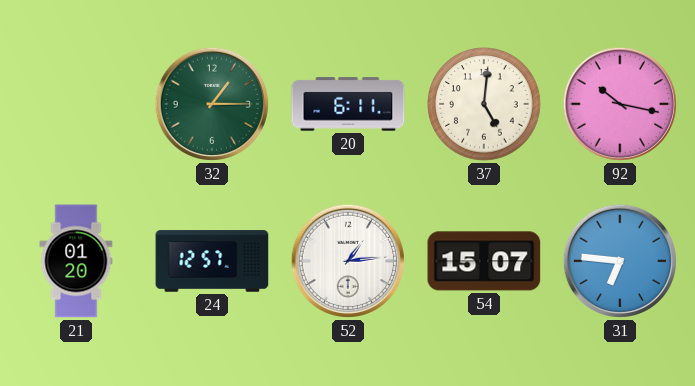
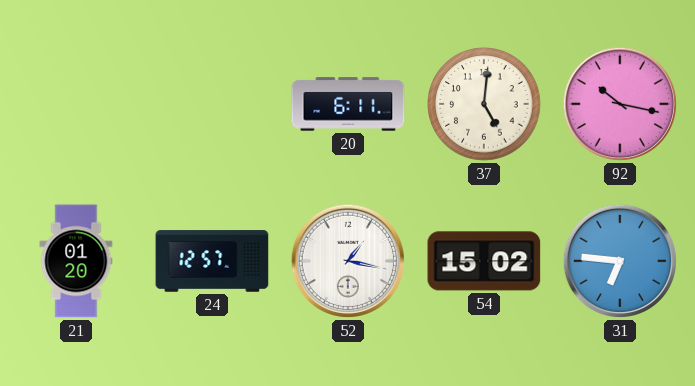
32: 1:15 -> none (211, 104)
52: 1:14 -> 1:17 (347, 261)
54: 15:07 -> 15:02 (484, 261)
